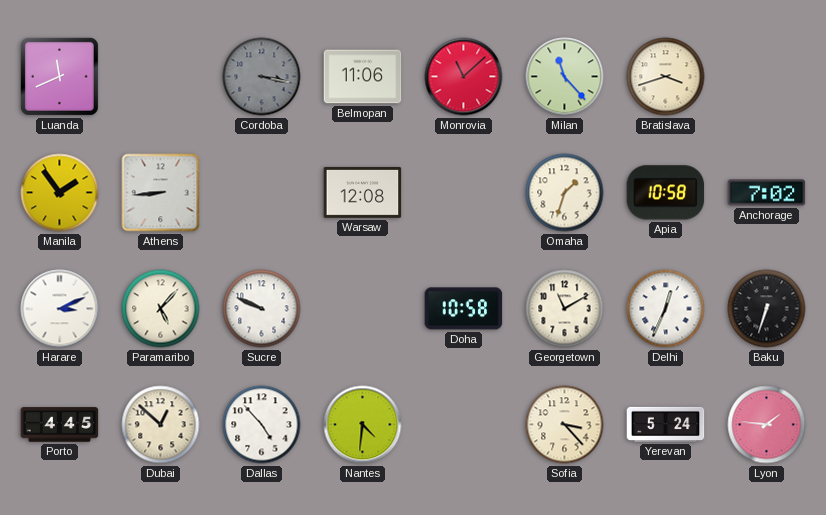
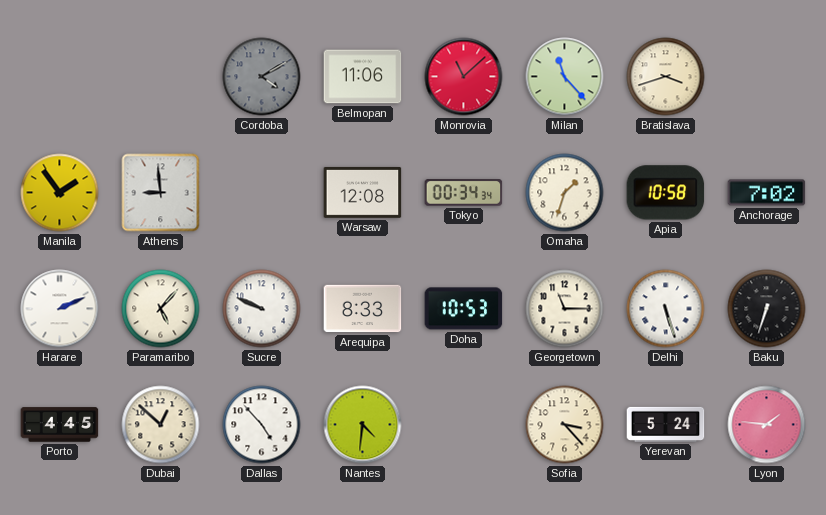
Luanda: 11:41 -> none (59, 76)
Cordoba: 3:17 -> 4:10 (262, 77)
Athens: 8:44 -> 8:59 (161, 193)
Tokyo: none -> 00:34 (464, 193)
Harare: 3:11 -> 2:11 (60, 309)
Arequipa: none -> 8:33 (363, 309)
Doha: 10:58 -> 10:53 (464, 309)
Georgetown: 11:10 -> 11:15 (565, 309)
Delhi: 12:34 -> 5:27 (666, 309)
